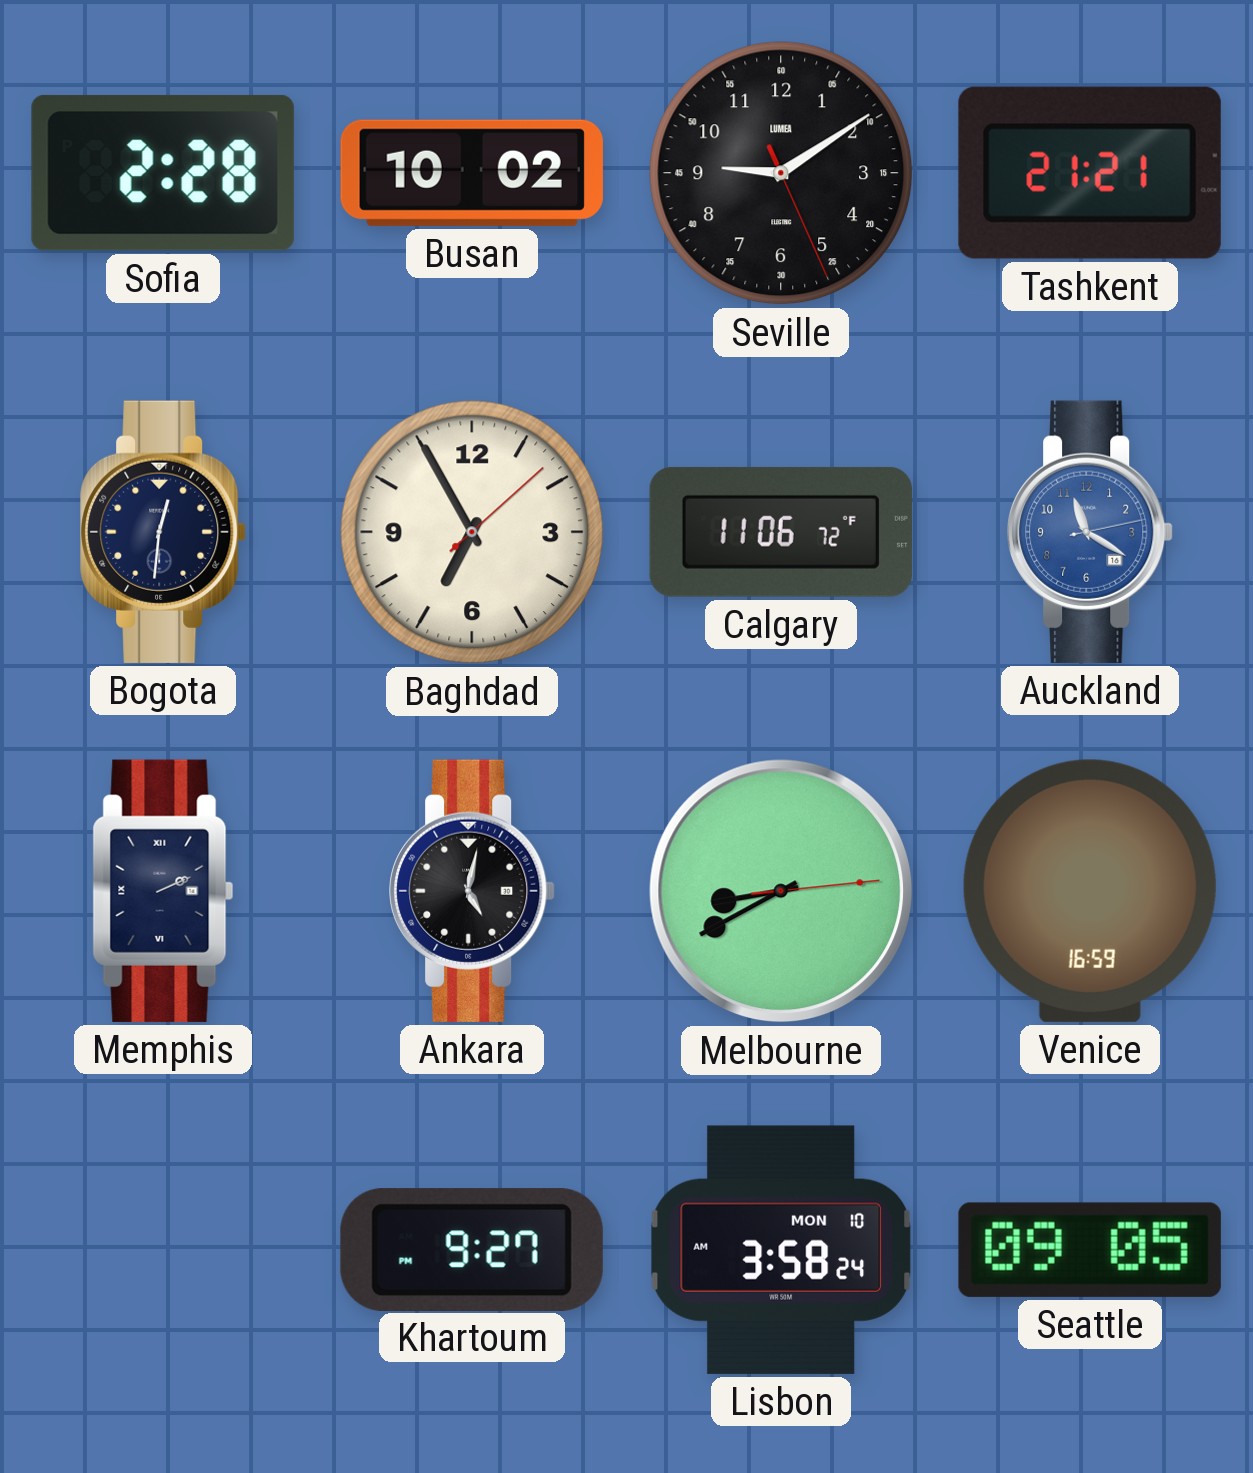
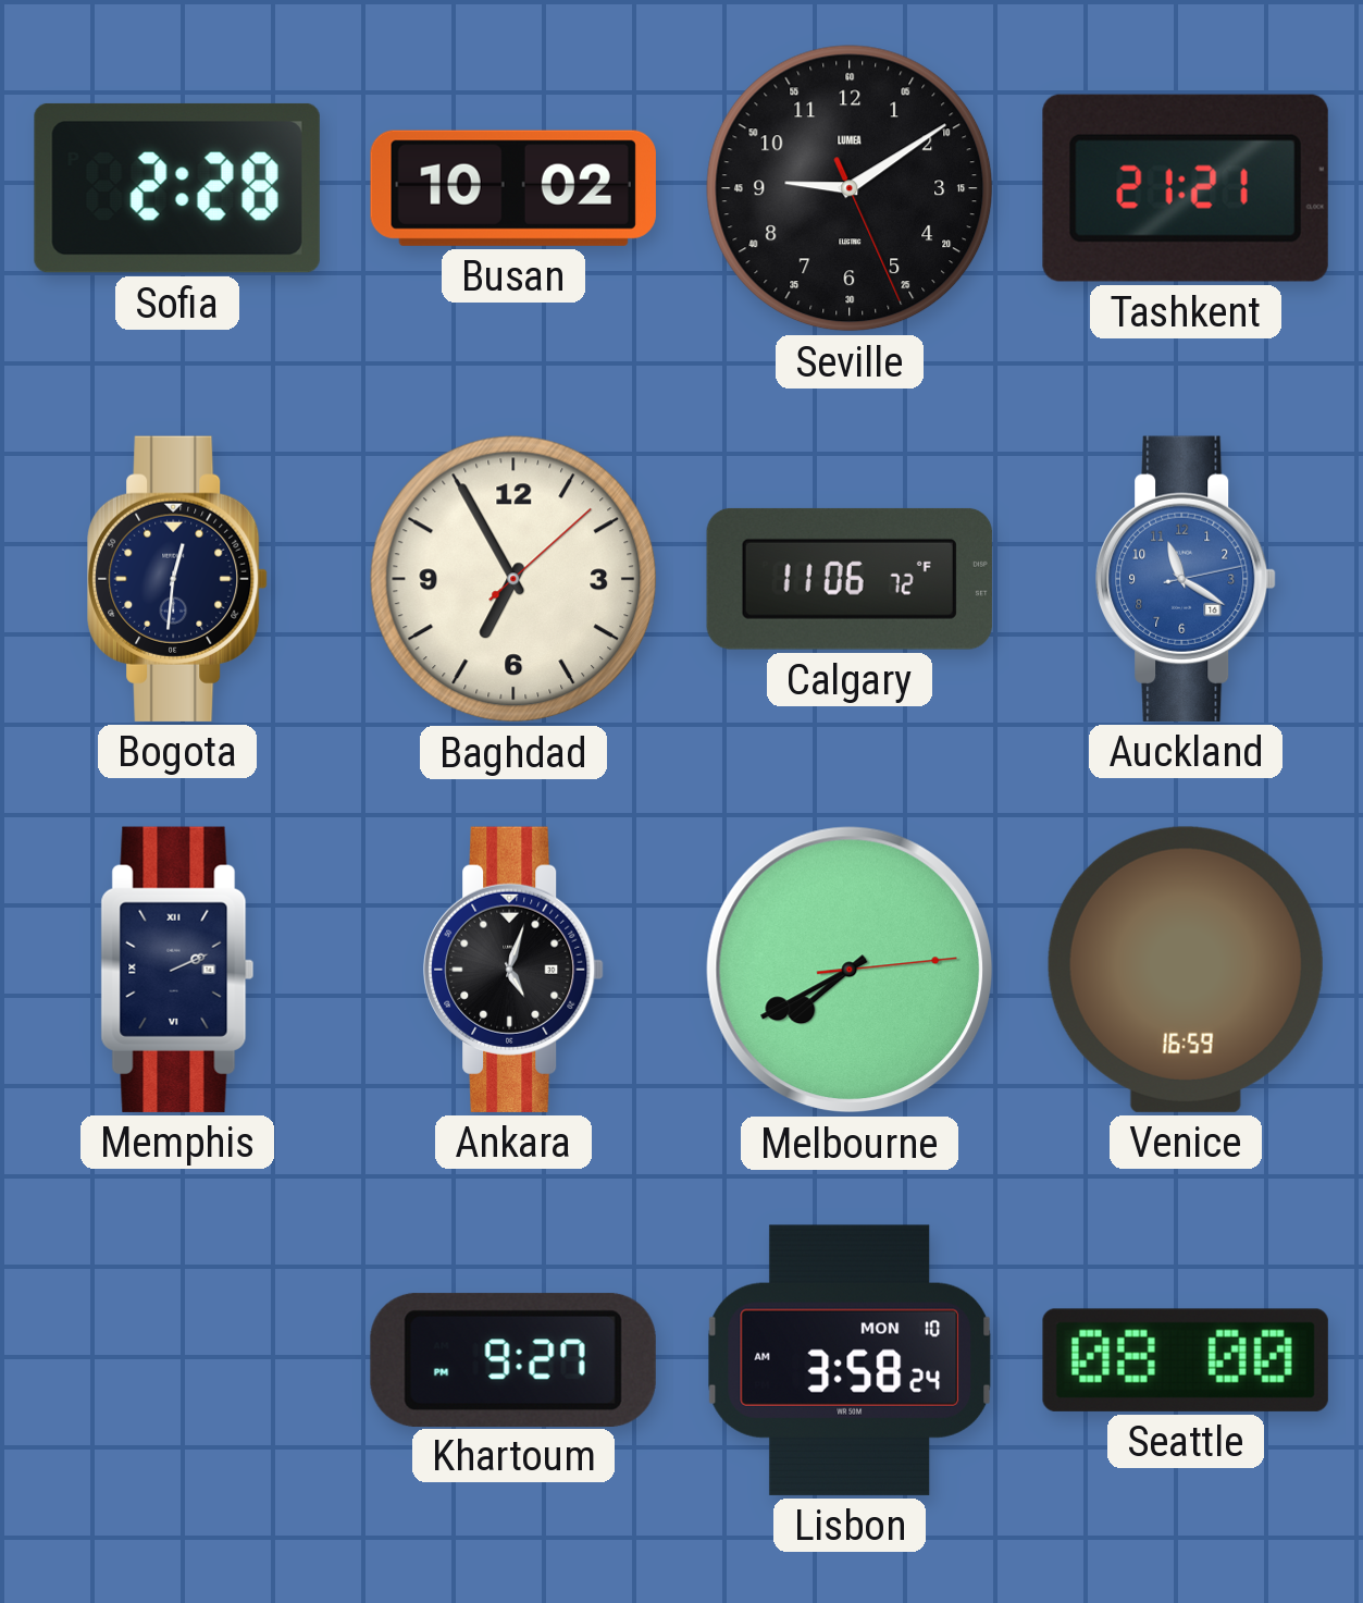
Ankara: 5:02 -> 5:03 (513, 970)
Melbourne: 8:40 -> 7:40 (850, 970)
Seattle: 09:05 -> 08:00 (1186, 1360)
